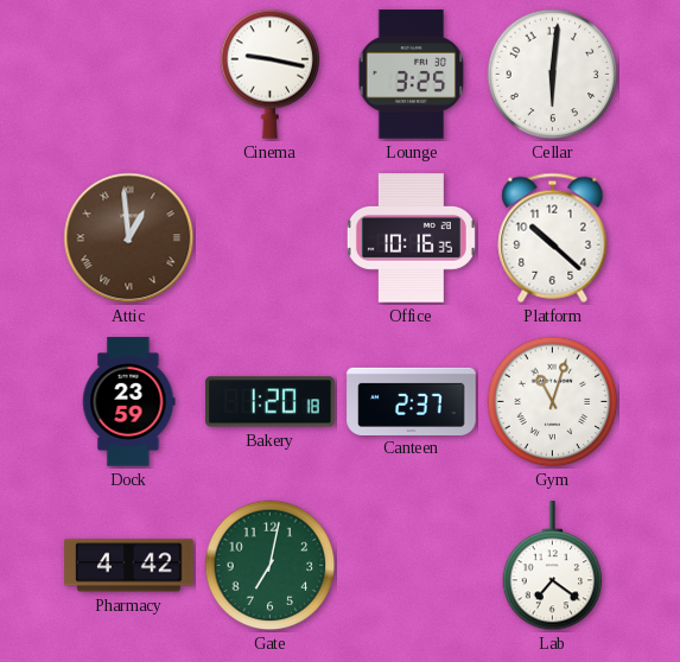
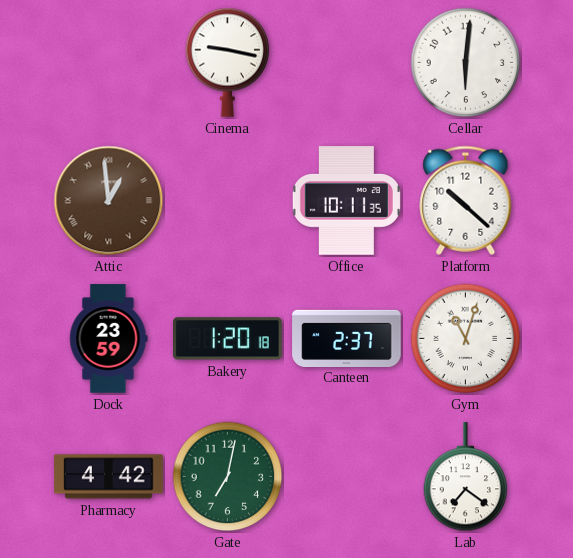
Lounge: 3:25 -> none (412, 75)
Office: 10:16 -> 10:11 (346, 201)
